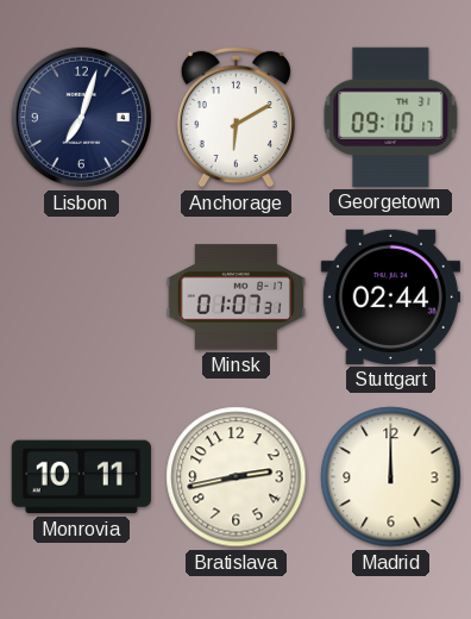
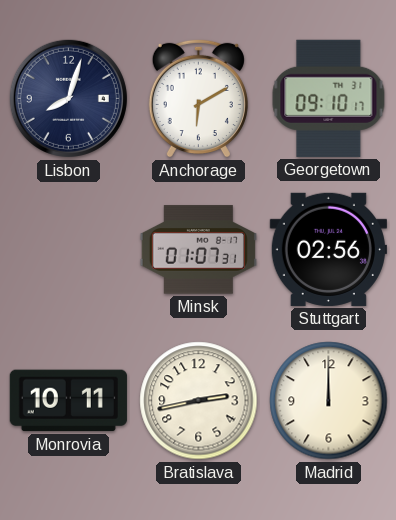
Lisbon: 7:03 -> 8:03 (68, 98)
Stuttgart: 02:44 -> 02:56 (328, 249)
